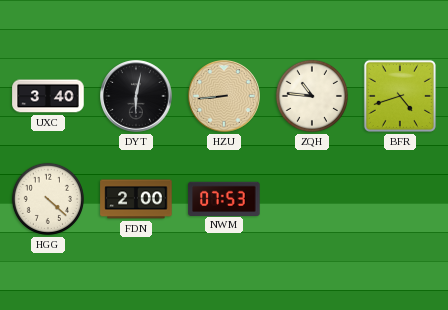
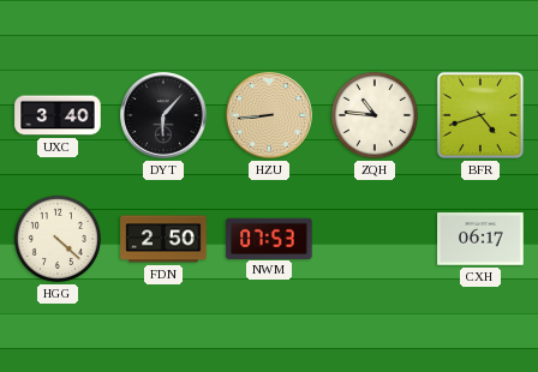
DYT: 6:02 -> 6:07 (163, 115)
FDN: 2:00 -> 2:50 (163, 239)
CXH: none -> 06:17 (480, 239)
